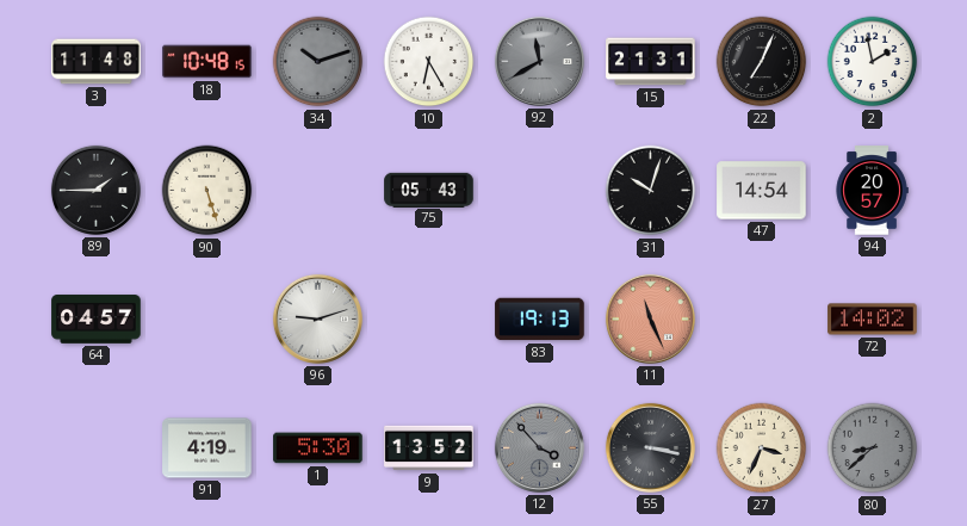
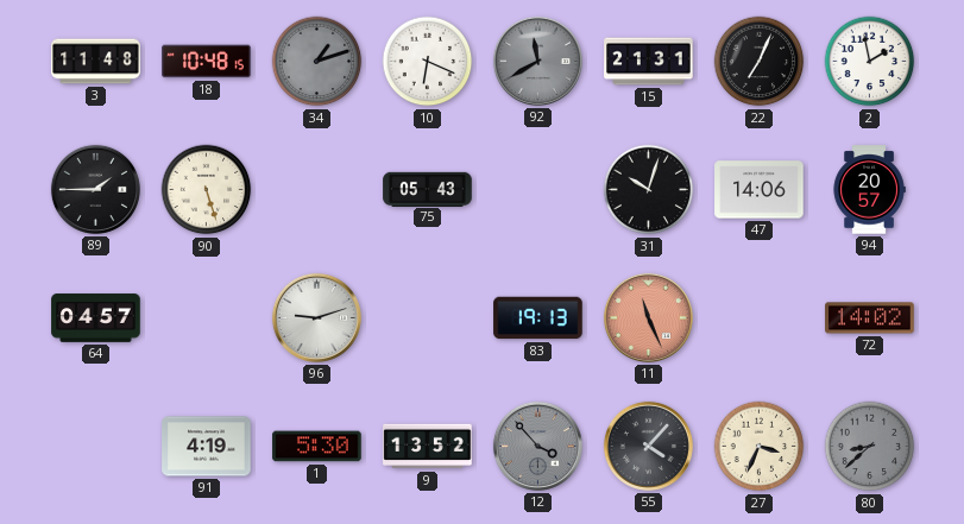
34: 10:12 -> 1:12 (317, 62)
10: 6:25 -> 6:19 (428, 62)
47: 14:54 -> 14:06 (760, 190)
55: 3:17 -> 4:07 (648, 446)
